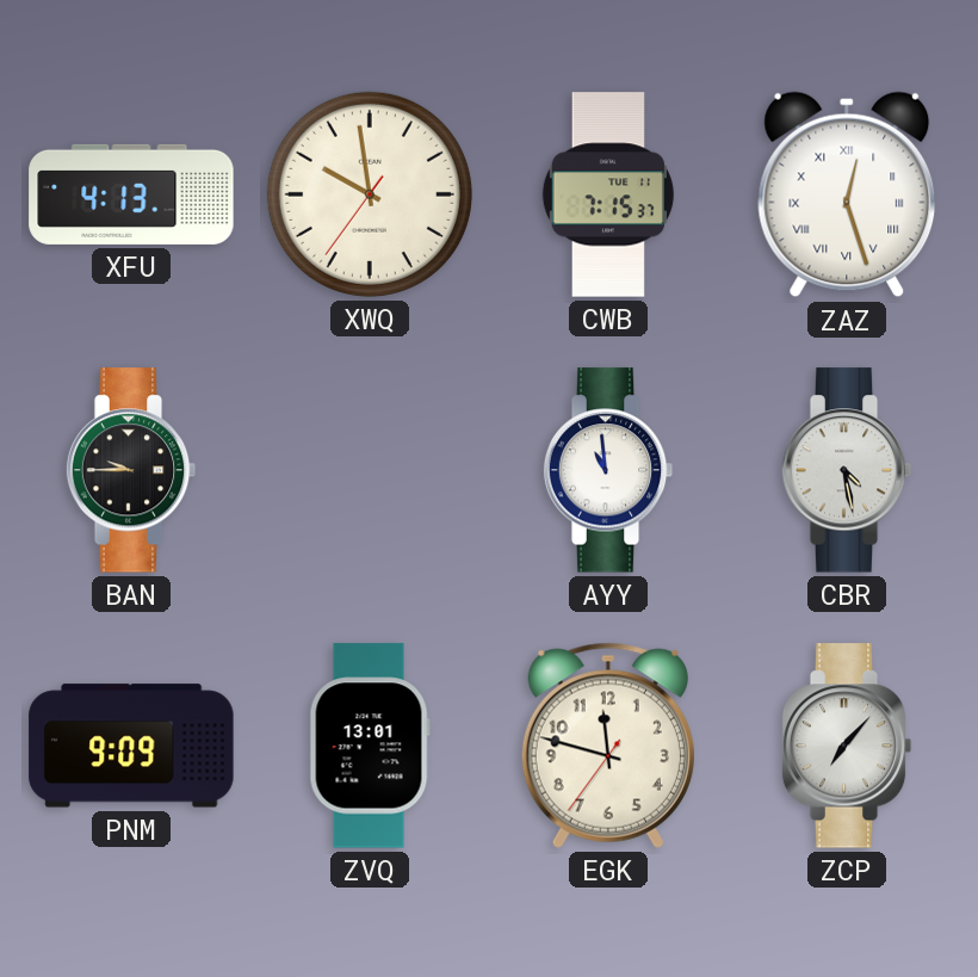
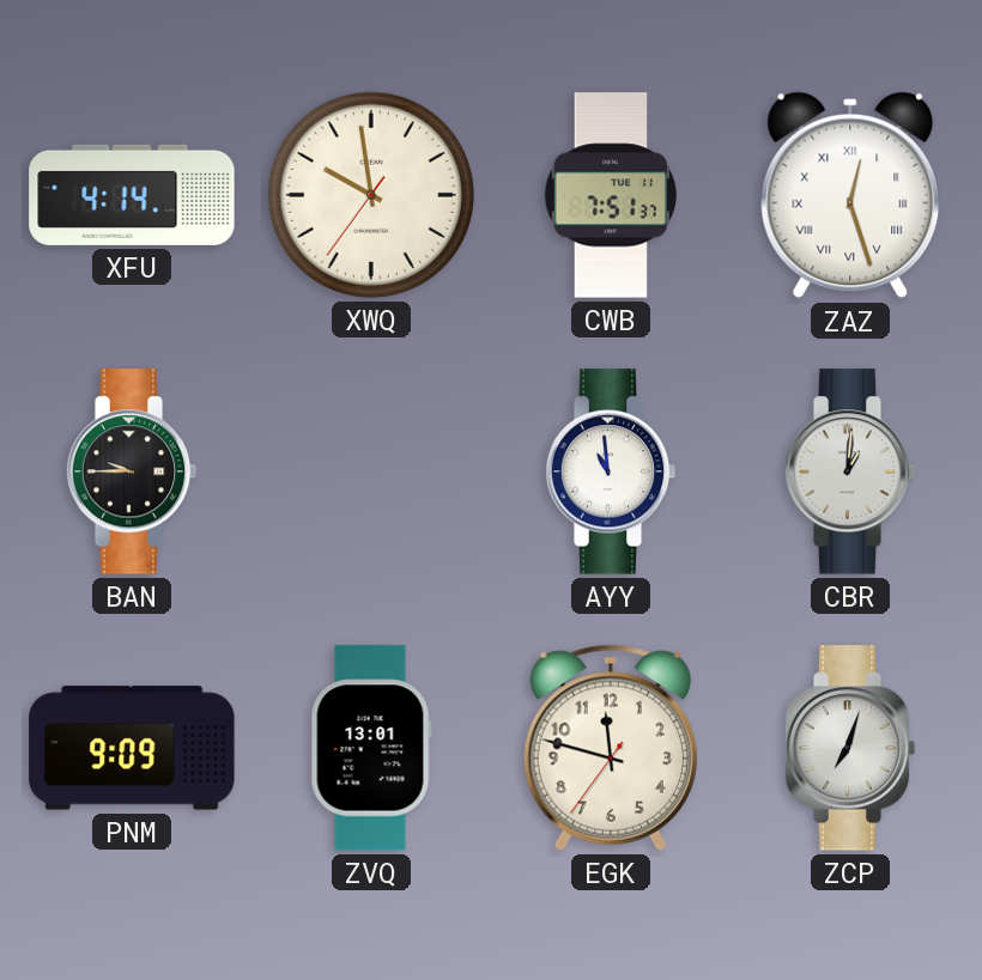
XFU: 4:13 -> 4:14 (132, 195)
CWB: 7:15 -> 7:51 (611, 195)
CBR: 4:28 -> 1:01 (850, 471)
ZCP: 7:07 -> 7:03 (850, 748)
